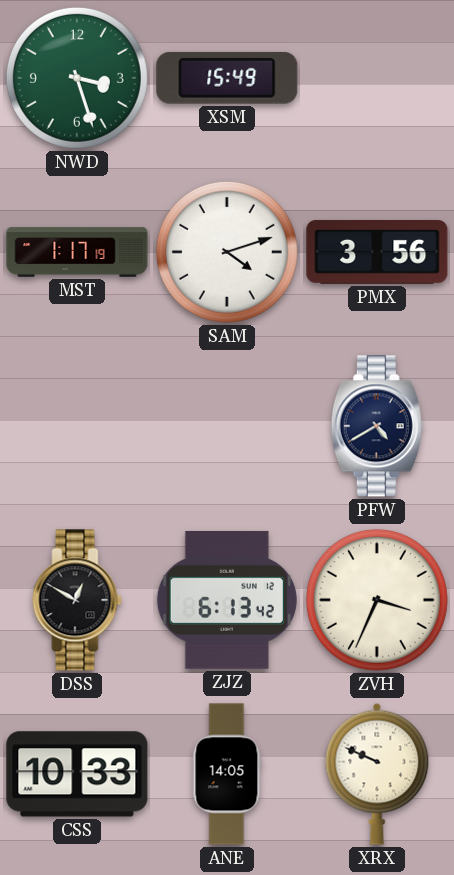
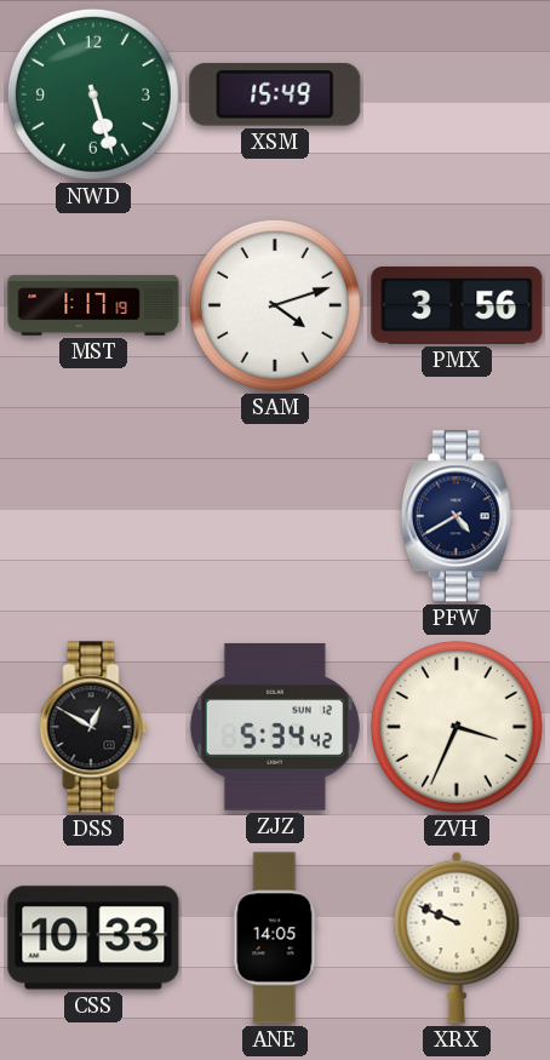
NWD: 3:27 -> 5:27 (93, 94)
ZJZ: 6:13 -> 5:34 (275, 727)
